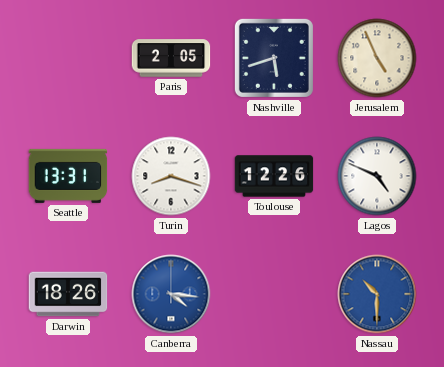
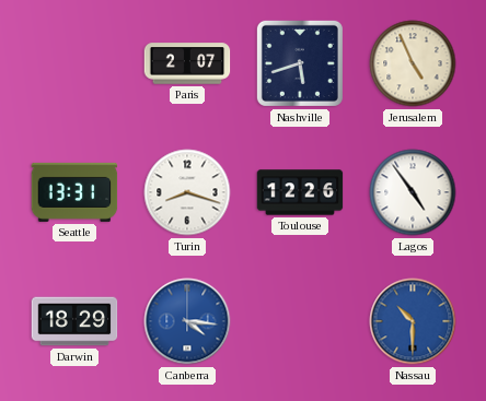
Paris: 2:05 -> 2:07 (187, 63)
Lagos: 4:49 -> 4:54 (413, 192)
Darwin: 18:26 -> 18:29 (74, 321)
